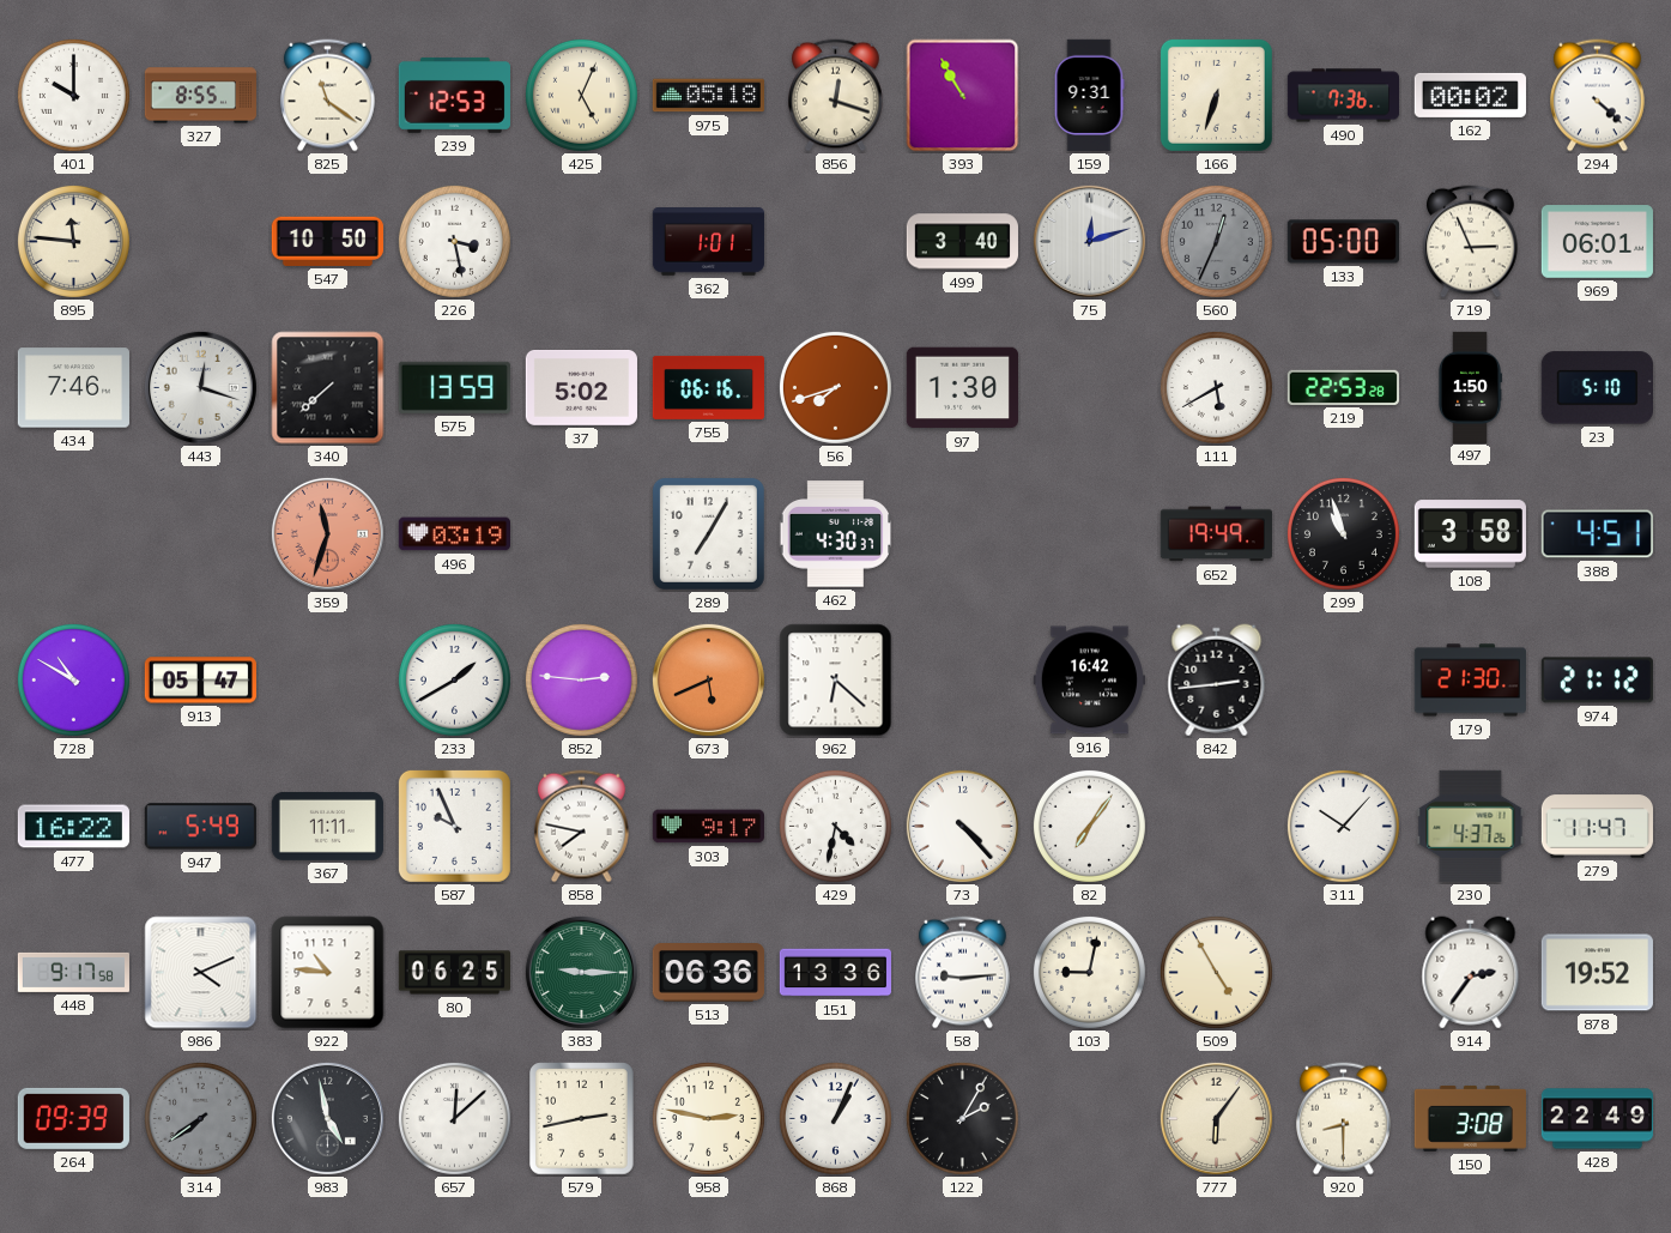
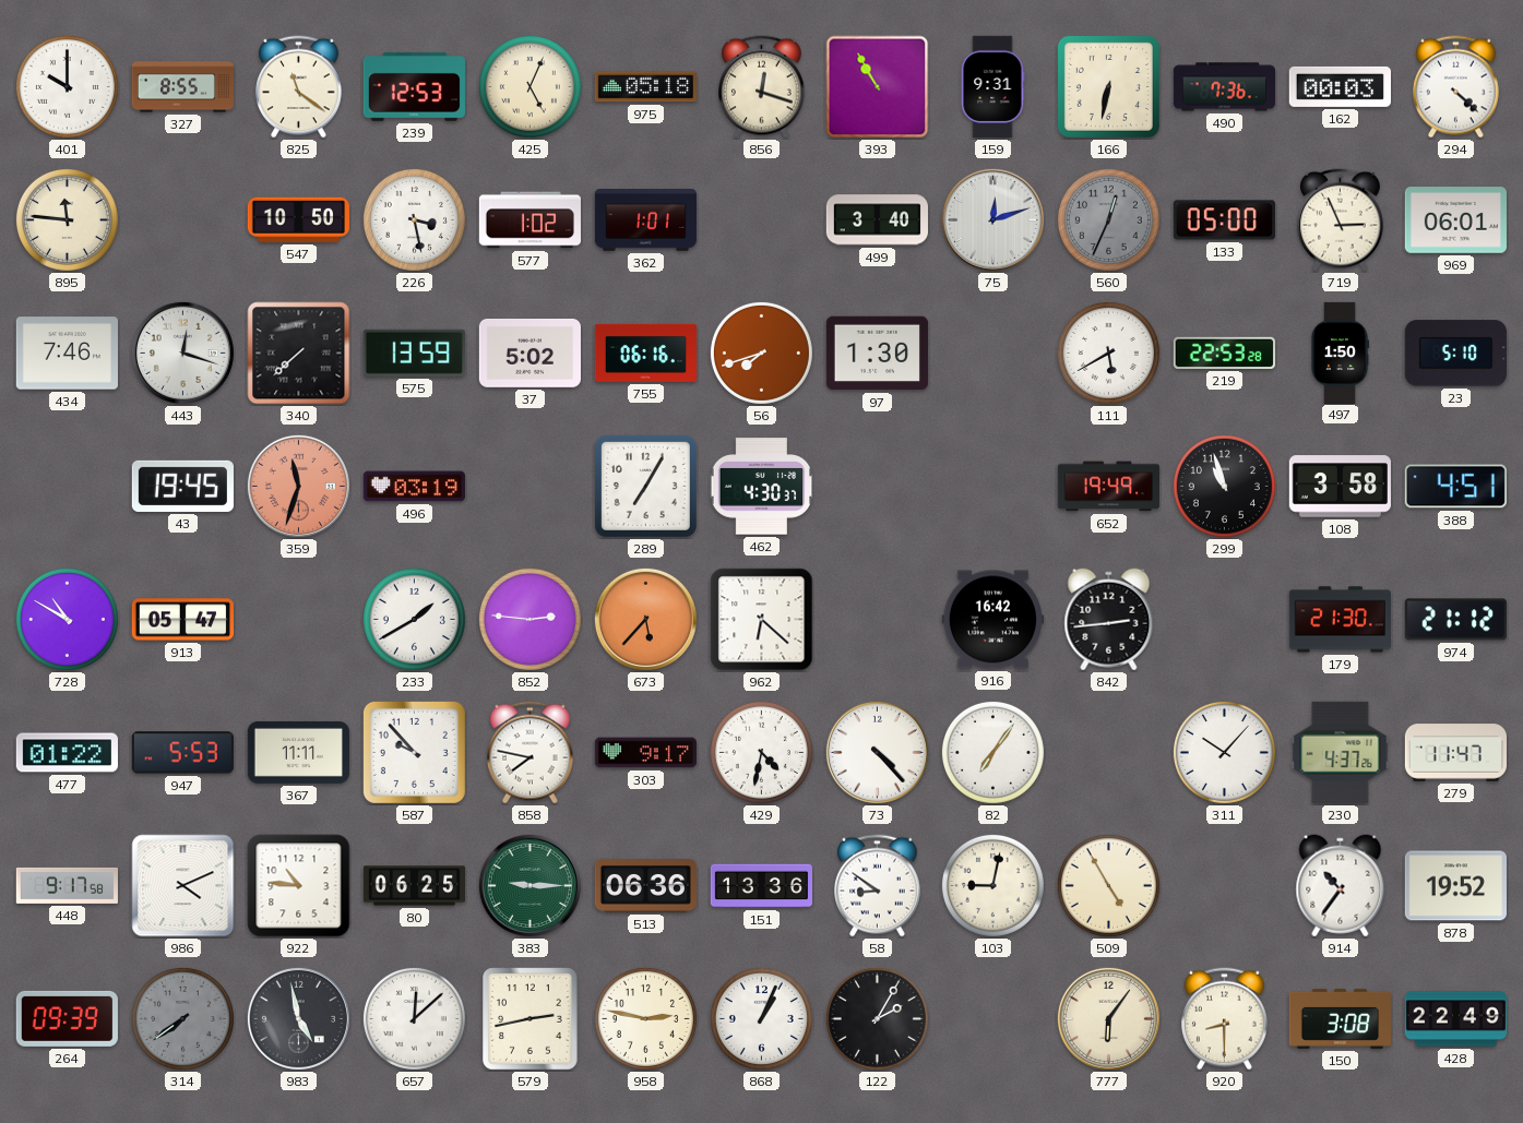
166: 6:33 -> 6:32 (1108, 86)
162: 00:02 -> 00:03 (1340, 86)
577: none -> 1:02 (530, 220)
43: none -> 19:45 (182, 486)
673: 5:41 -> 5:37 (645, 619)
477: 16:22 -> 01:22 (67, 753)
947: 5:49 -> 5:53 (182, 753)
587: 9:56 -> 9:53 (414, 752)
58: 9:14 -> 8:51 (878, 886)
914: 2:36 -> 10:36 (1341, 886)
